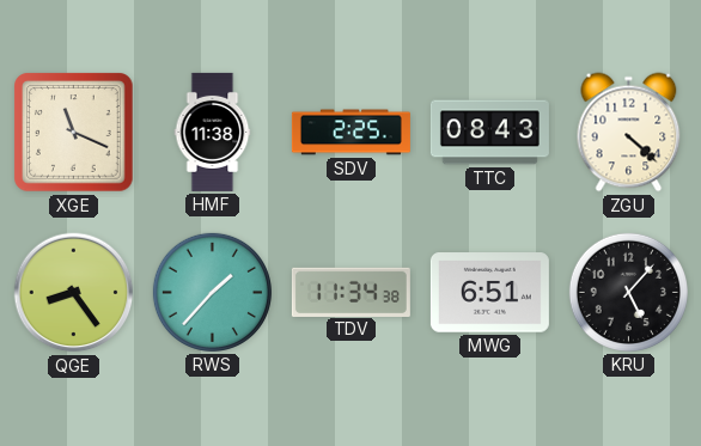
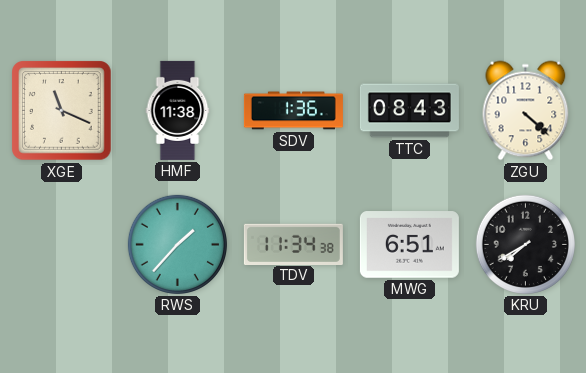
SDV: 2:25 -> 1:36 (293, 111)
QGE: 8:24 -> none (74, 293)
KRU: 5:07 -> 7:40 (525, 244)
